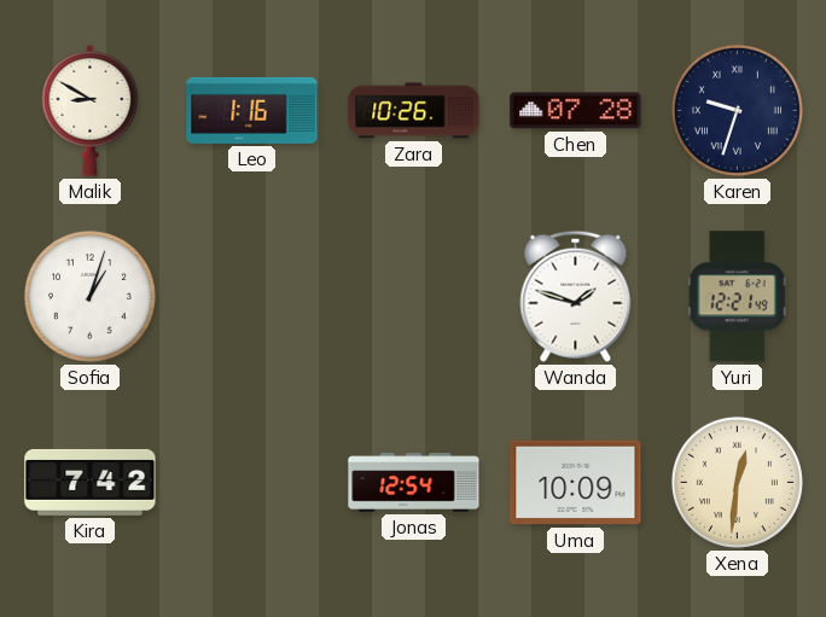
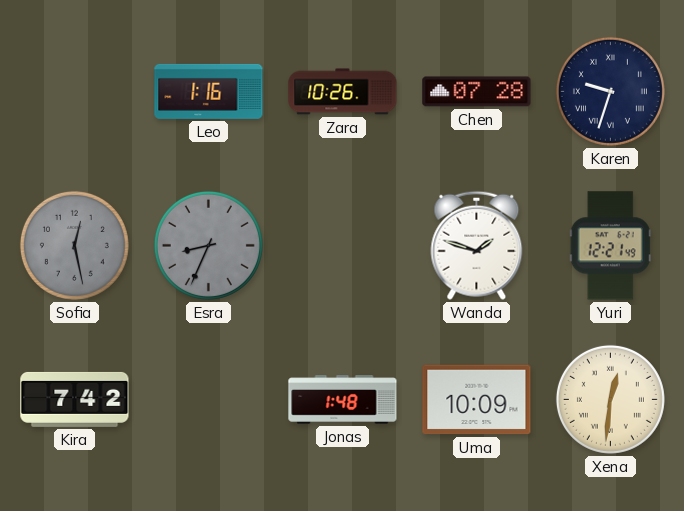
Malik: 8:50 -> none (91, 111)
Sofia: 1:03 -> 12:28 (74, 245)
Sofia dial: white -> grey (74, 245)
Esra: none -> 8:34 (208, 245)
Jonas: 12:54 -> 1:48 (343, 400)
